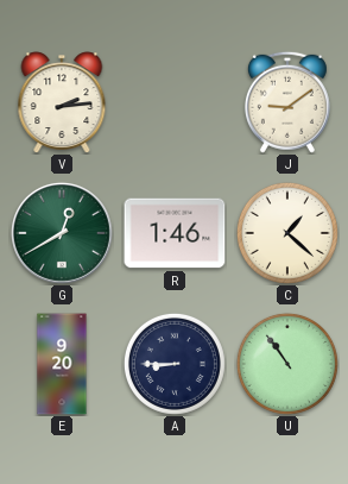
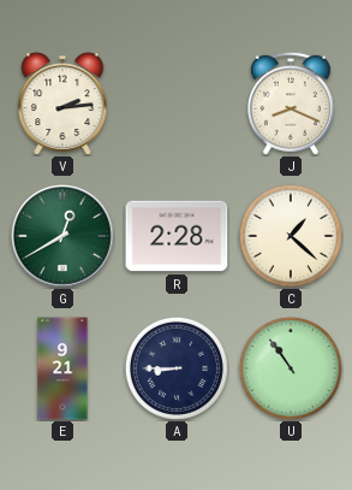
J: 9:09 -> 8:19 (291, 104)
R: 1:46 -> 2:28 (177, 236)
E: 9:20 -> 9:21 (62, 368)
